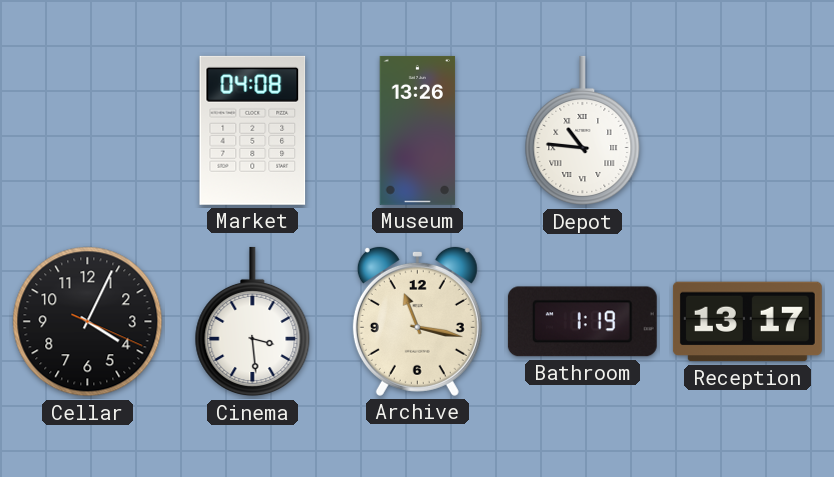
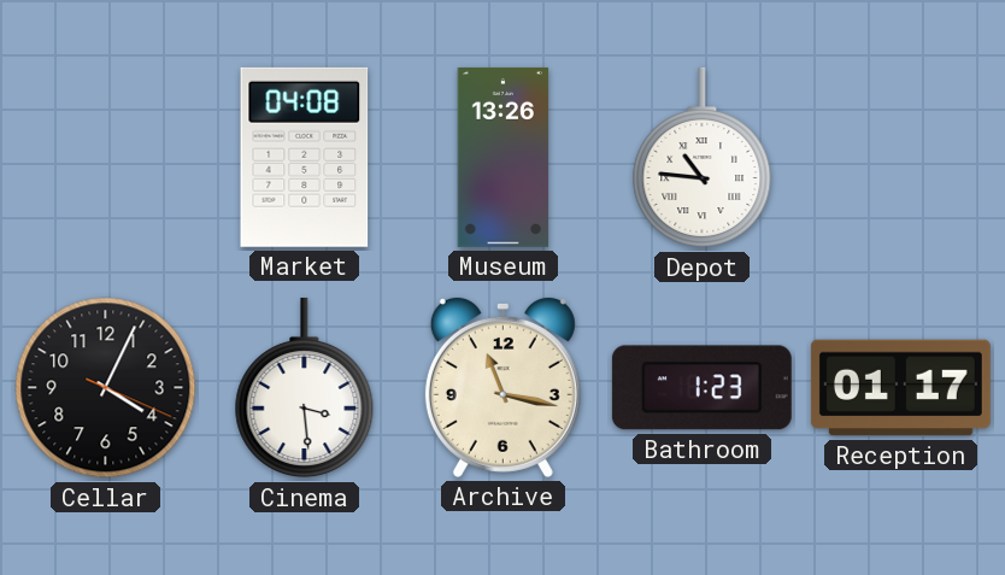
Bathroom: 1:19 -> 1:23 (701, 388)
Reception: 13:17 -> 01:17 (900, 388)
